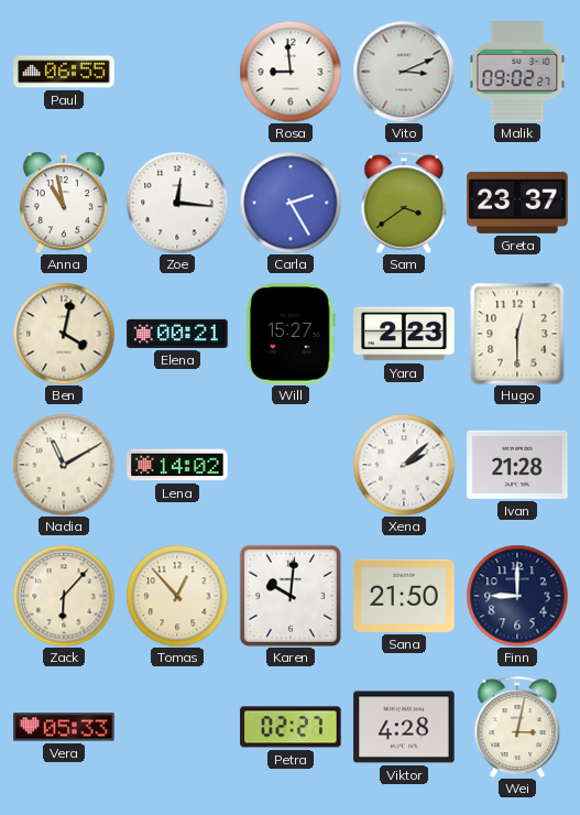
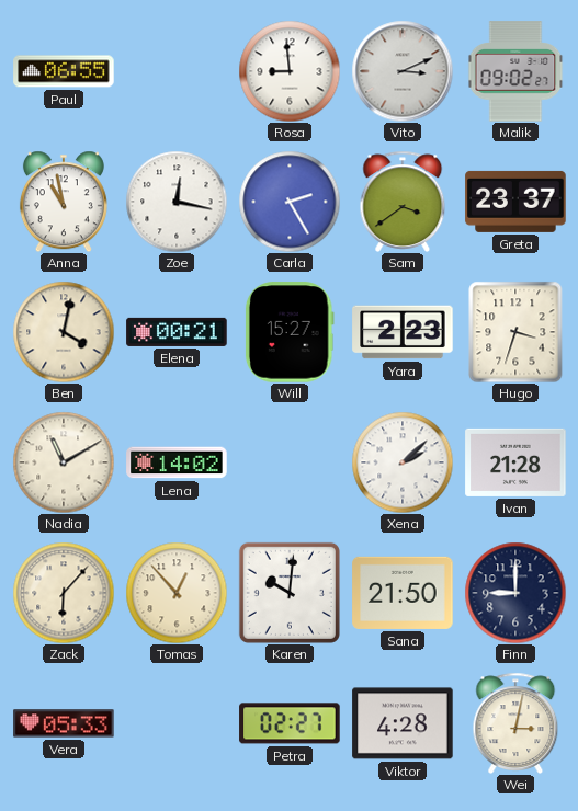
Zoe: 12:16 -> 12:17 (177, 202)
Hugo: 12:30 -> 3:33 (515, 332)
